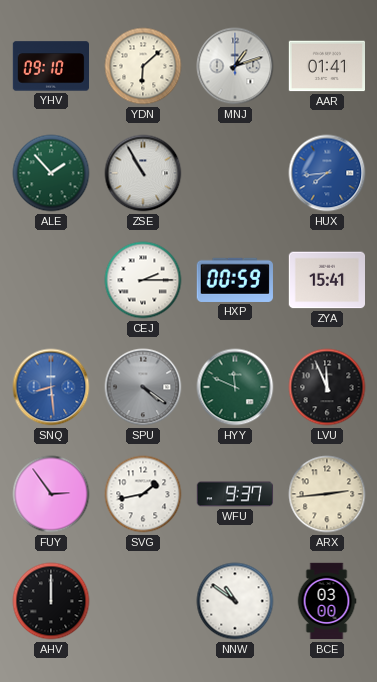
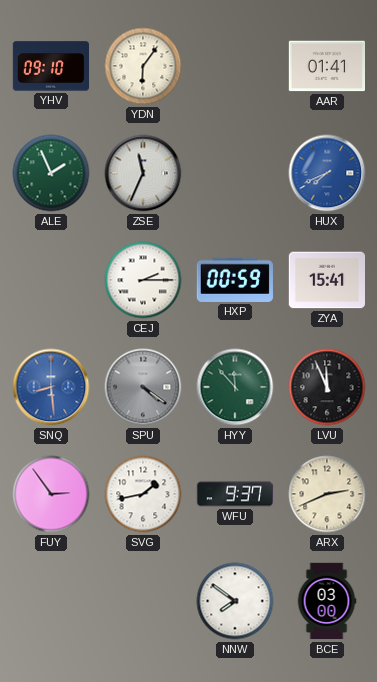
YDN: 6:08 -> 6:06 (143, 66)
MNJ: 1:12 -> none (235, 66)
ALE: 1:53 -> 1:56 (51, 173)
ZSE: 10:55 -> 11:34 (143, 173)
HUX: 7:44 -> 7:41 (327, 173)
HYY: 11:49 -> 11:53 (235, 387)
ARX: 2:44 -> 2:41 (327, 494)
AHV: 12:00 -> none (51, 601)
NNW: 10:51 -> 7:51 (235, 601)
